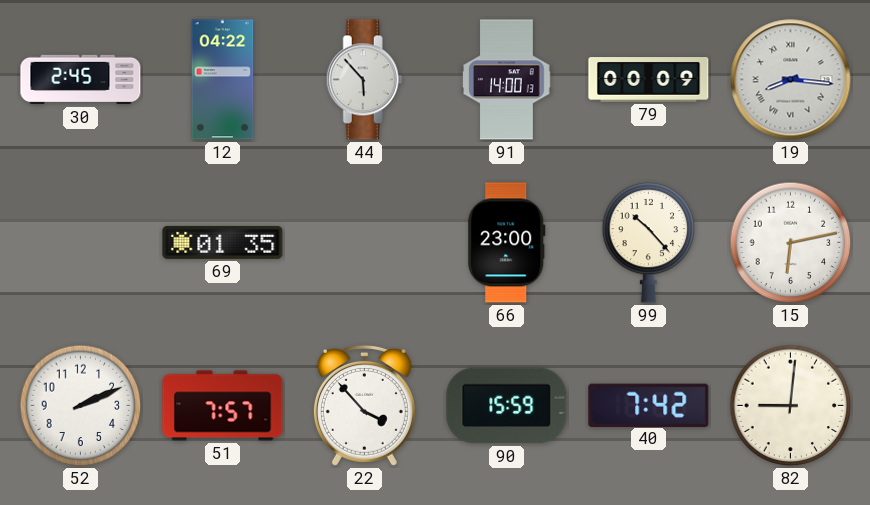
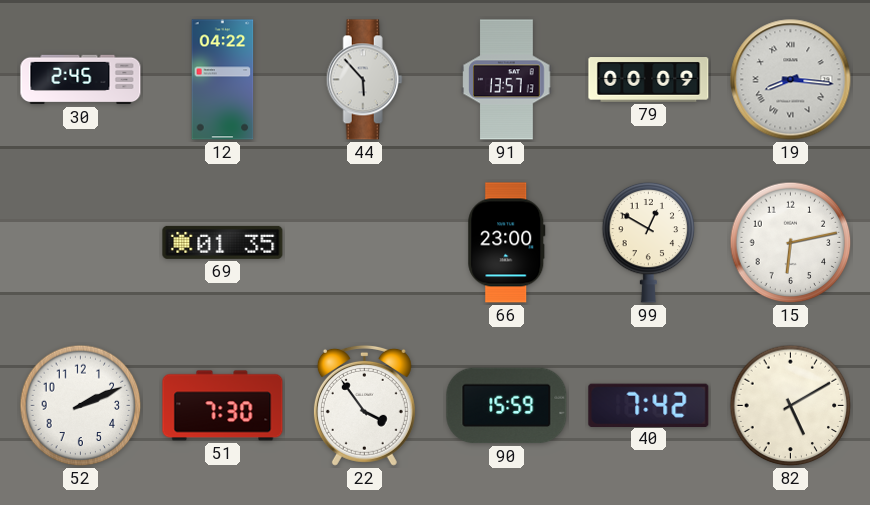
91: 14:00 -> 13:57 (507, 80)
99: 10:23 -> 12:50 (649, 242)
51: 7:57 -> 7:30 (223, 406)
22: 3:53 -> 3:54 (364, 405)
82: 9:01 -> 5:10 (791, 406)
